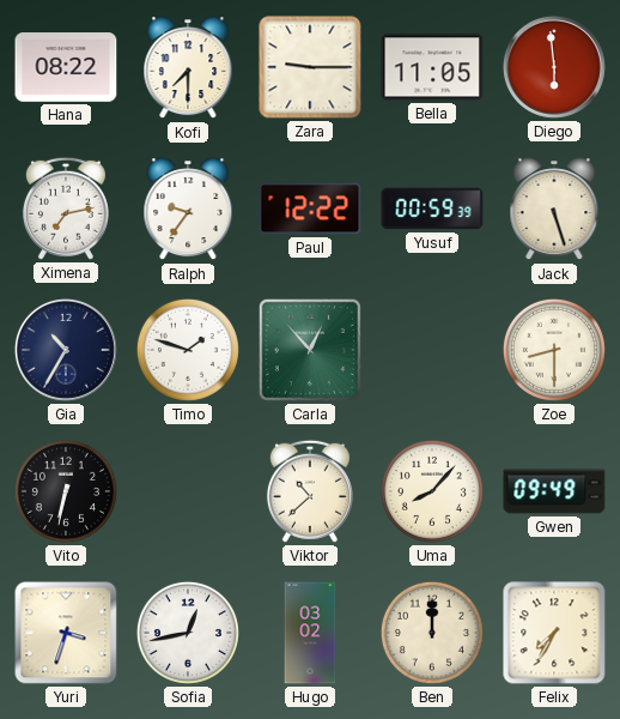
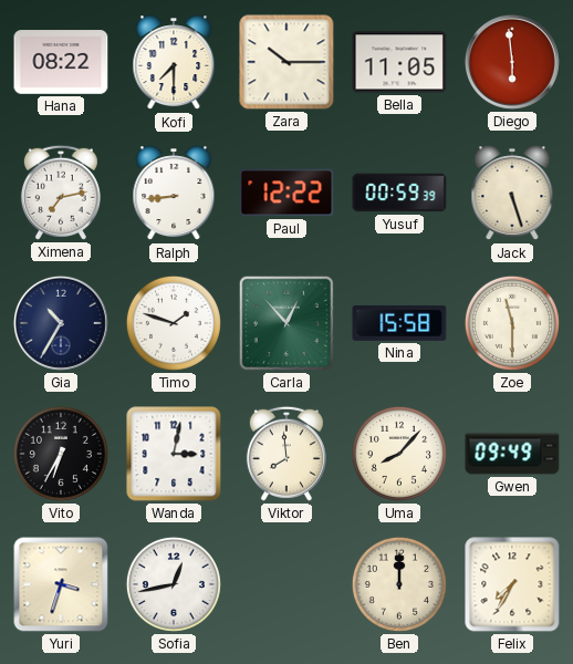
Zara: 9:15 -> 10:15 (286, 62)
Ralph: 9:36 -> 8:44 (174, 194)
Nina: none -> 15:58 (399, 323)
Zoe: 8:30 -> 11:30 (512, 323)
Vito: 6:32 -> 6:35 (61, 454)
Wanda: none -> 3:02 (174, 454)
Viktor: 10:38 -> 7:59 (286, 454)
Hugo: 03:02 -> none (310, 633)
